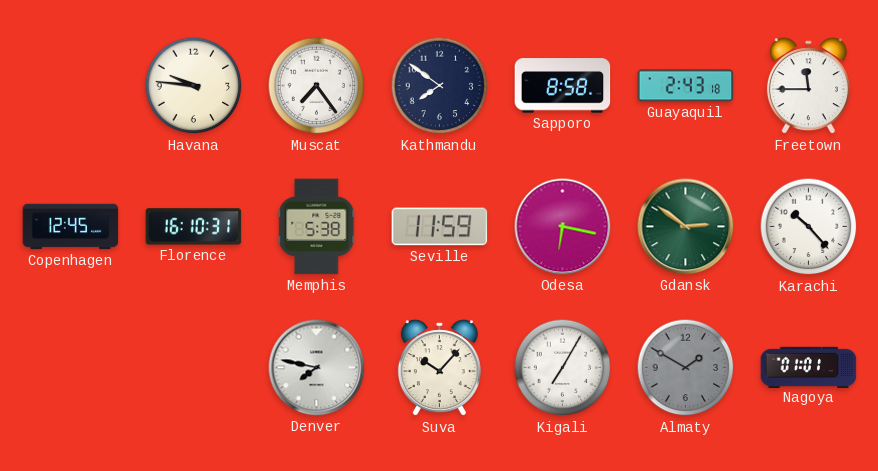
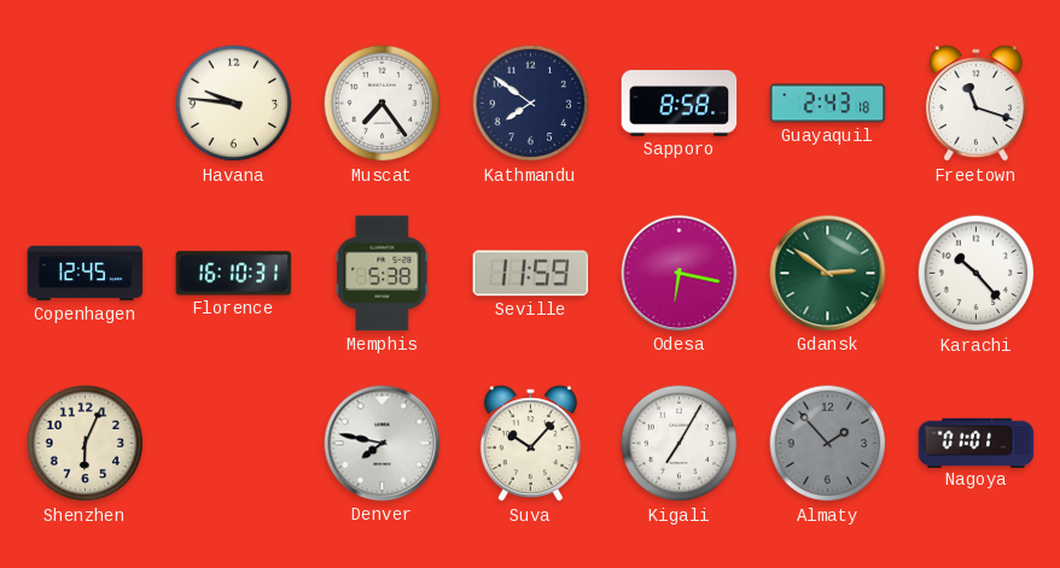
Freetown: 11:45 -> 11:18 (975, 104)
Shenzhen: none -> 6:04 (86, 444)
Almaty: 1:50 -> 1:53 (828, 444)
